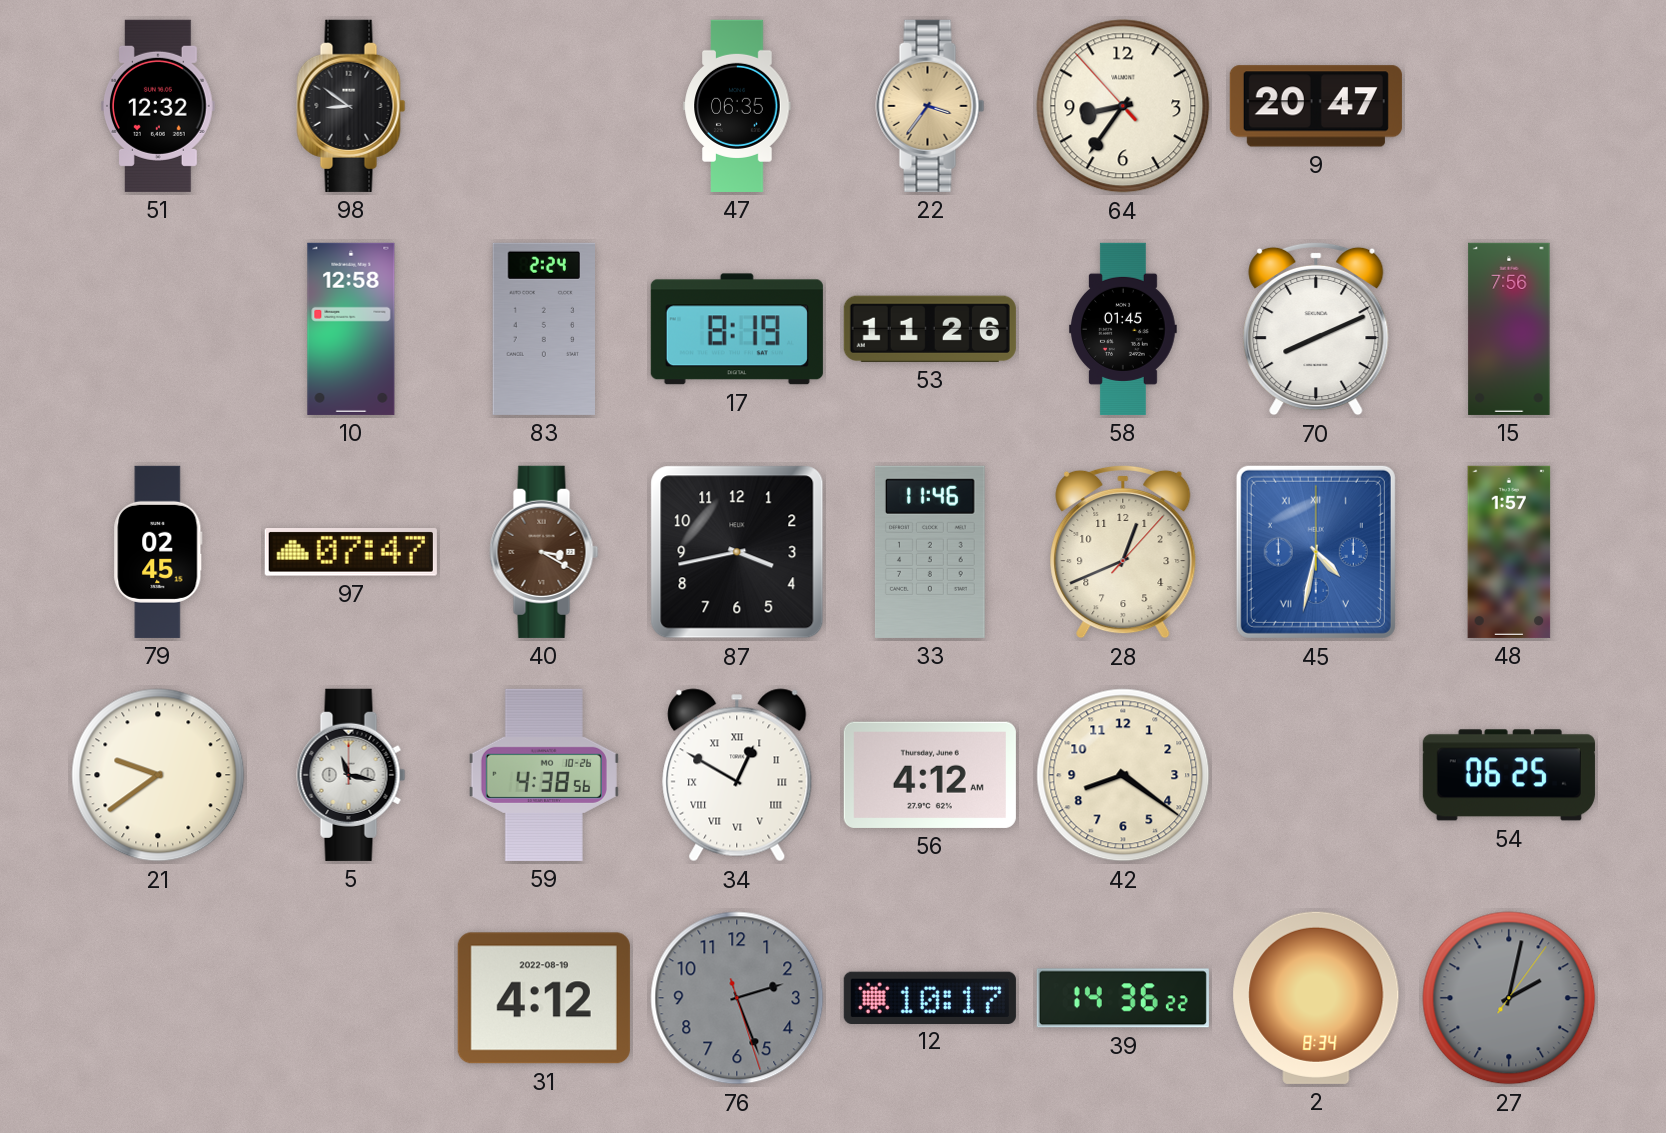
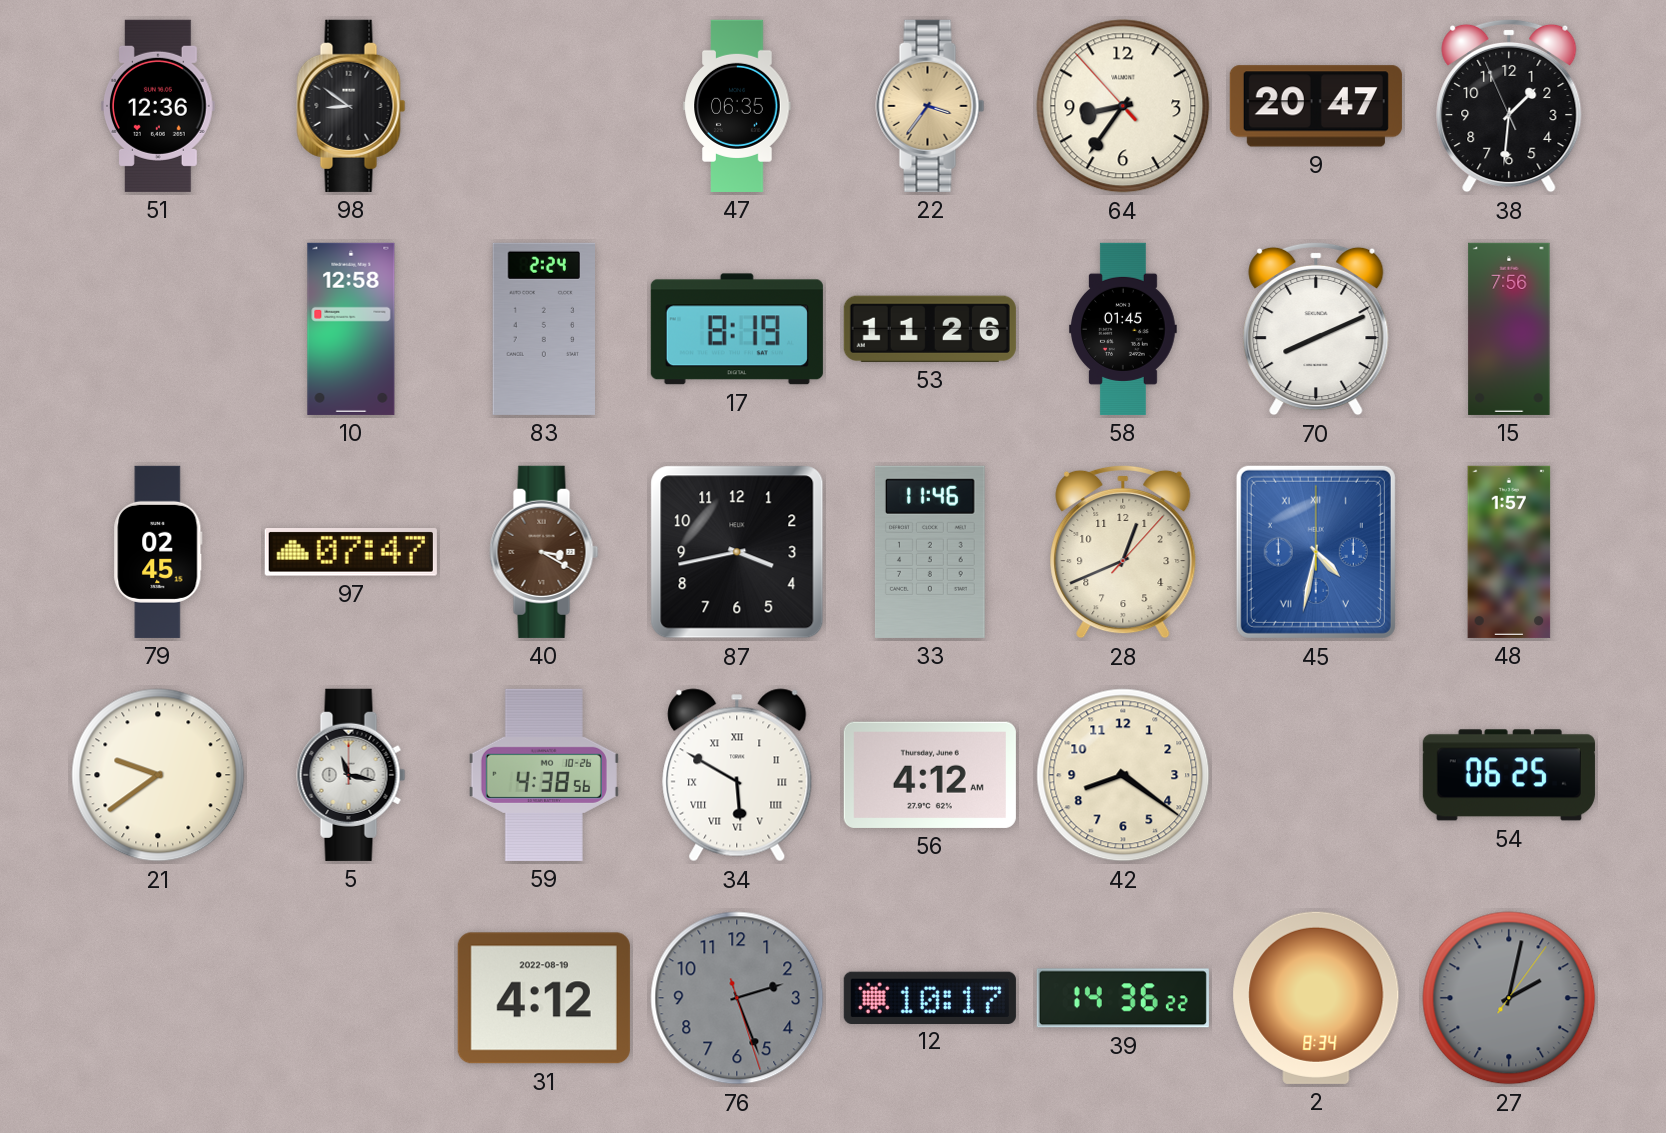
51: 12:32 -> 12:36 (159, 106)
38: none -> 1:30 (1509, 106)
34: 12:50 -> 5:50 (737, 775)
